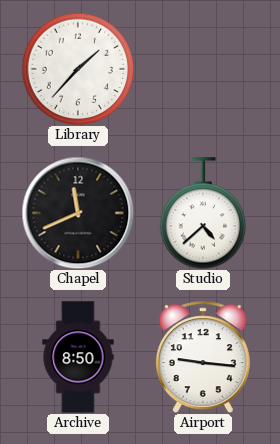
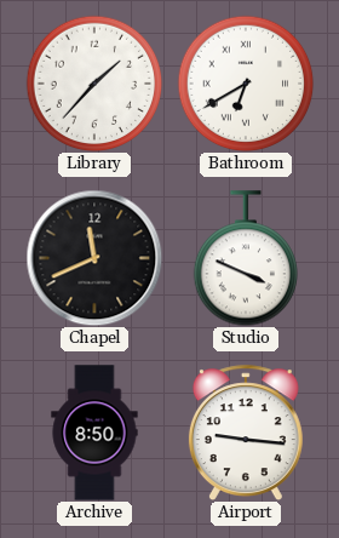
Bathroom: none -> 6:40 (246, 84)
Studio: 4:38 -> 3:49 (245, 258)
